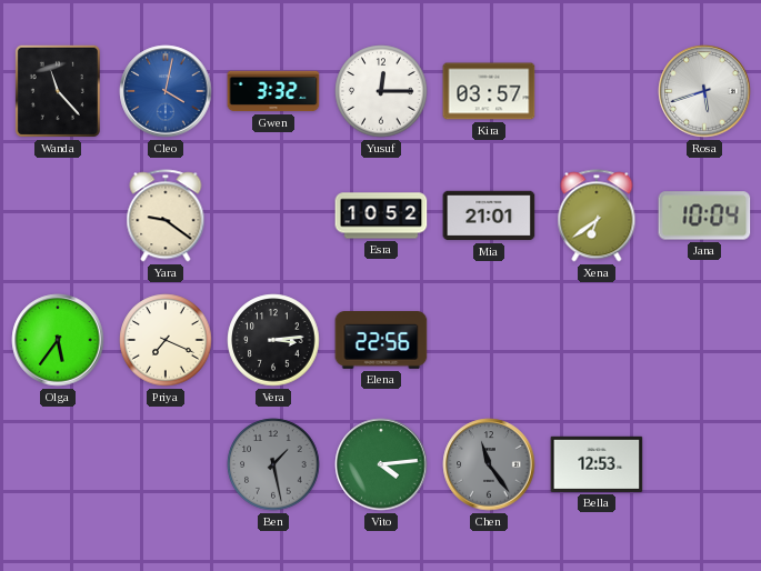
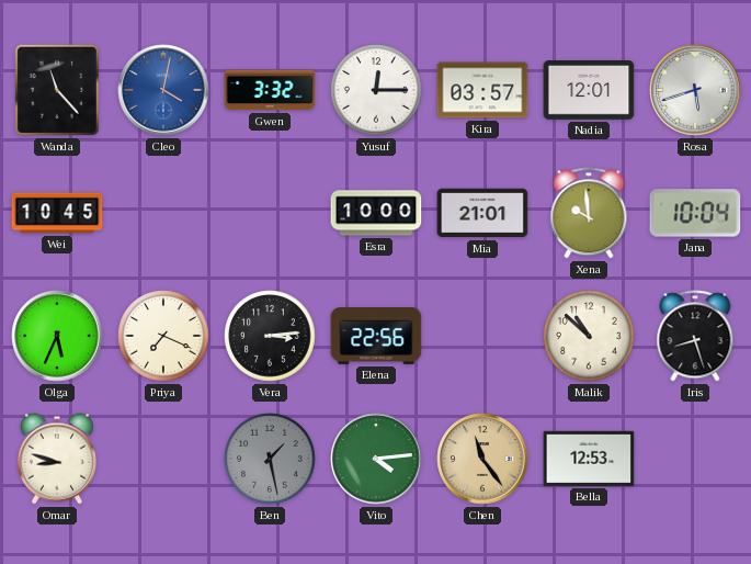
Nadia: none -> 12:01 (589, 91)
Wei: none -> 10:45 (57, 213)
Yara: 9:21 -> none (166, 216)
Esra: 10:52 -> 10:00 (376, 213)
Xena: 6:39 -> 9:59 (589, 213)
Olga: 5:36 -> 5:34 (57, 336)
Malik: none -> 10:52 (589, 336)
Iris: none -> 8:27 (695, 336)
Omar: none -> 8:48 (57, 459)
Chen dial: grey -> champagne (482, 459)
